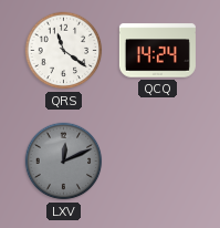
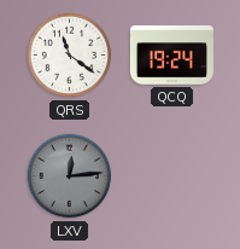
QCQ: 14:24 -> 19:24 (171, 56)
LXV: 12:11 -> 12:14 (70, 176)
